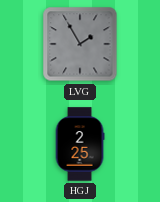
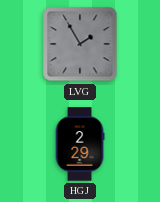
HGJ: 2:25 -> 2:29 (80, 144)
